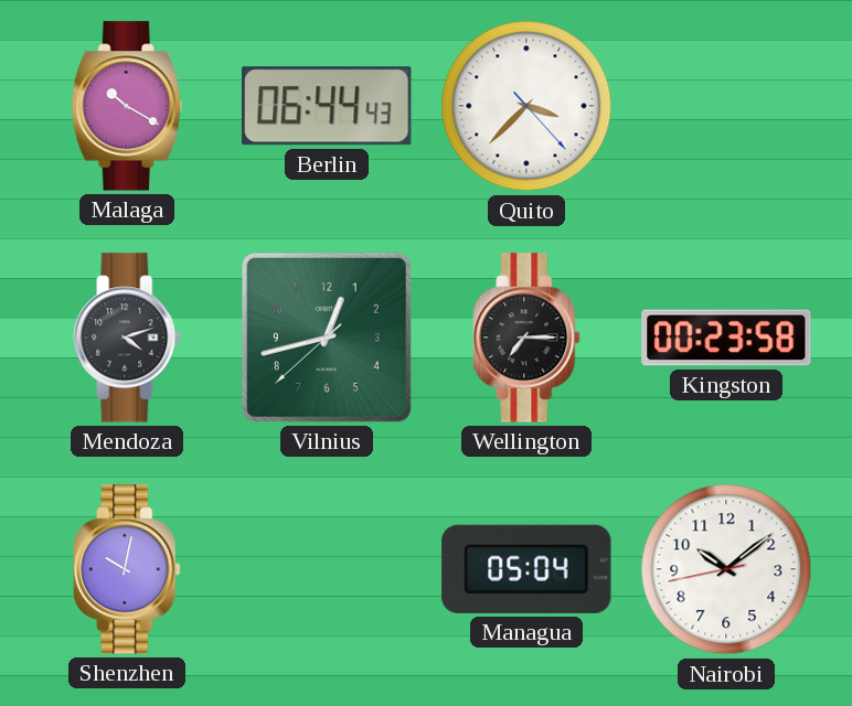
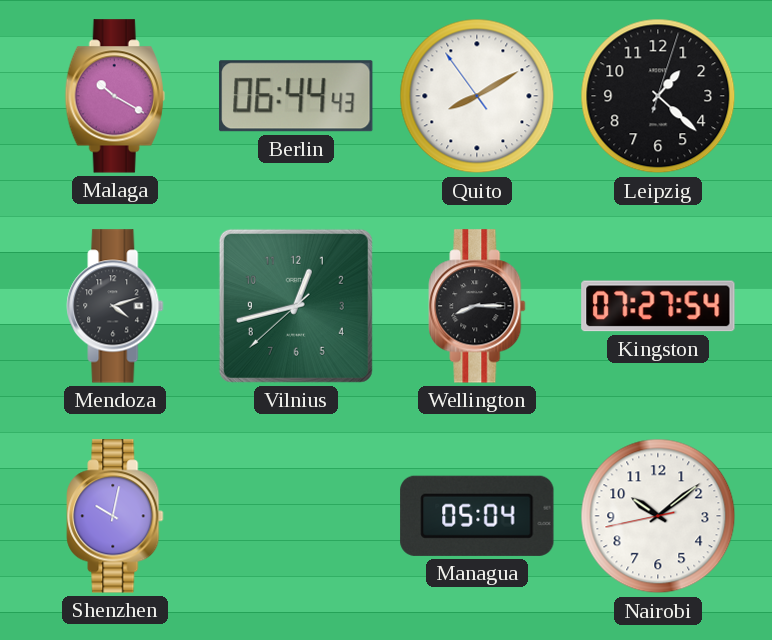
Quito: 3:37 -> 8:09 (477, 96)
Leipzig: none -> 1:22 (658, 96)
Wellington: 7:15 -> 8:15 (477, 306)
Kingston: 00:23 -> 07:27 (658, 306)
